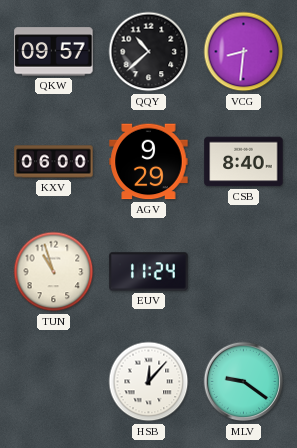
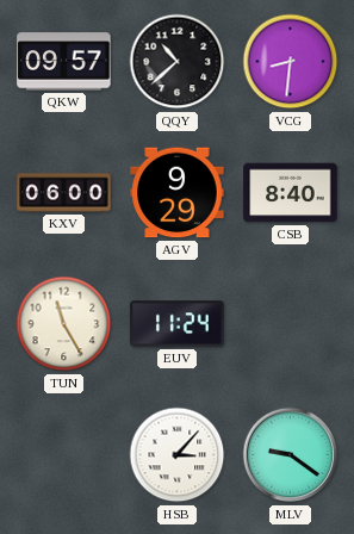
TUN: 10:57 -> 11:25 (64, 324)
HSB: 12:07 -> 3:07 (178, 455)
